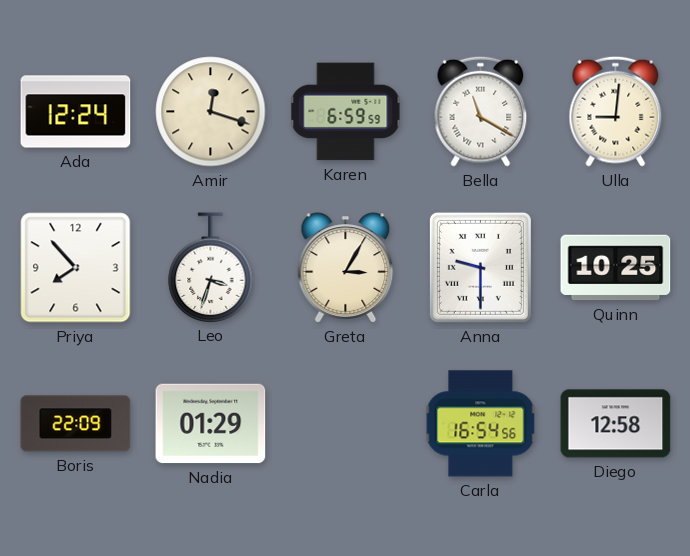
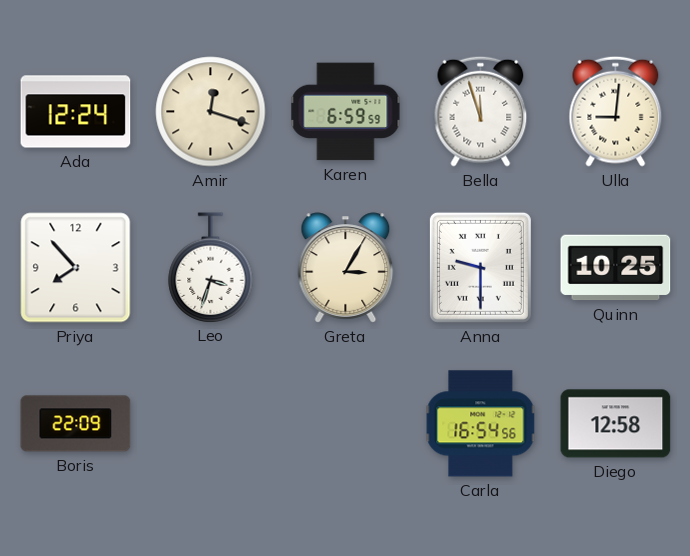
Bella: 11:20 -> 11:57 (481, 111)
Nadia: 01:29 -> none (211, 424)
